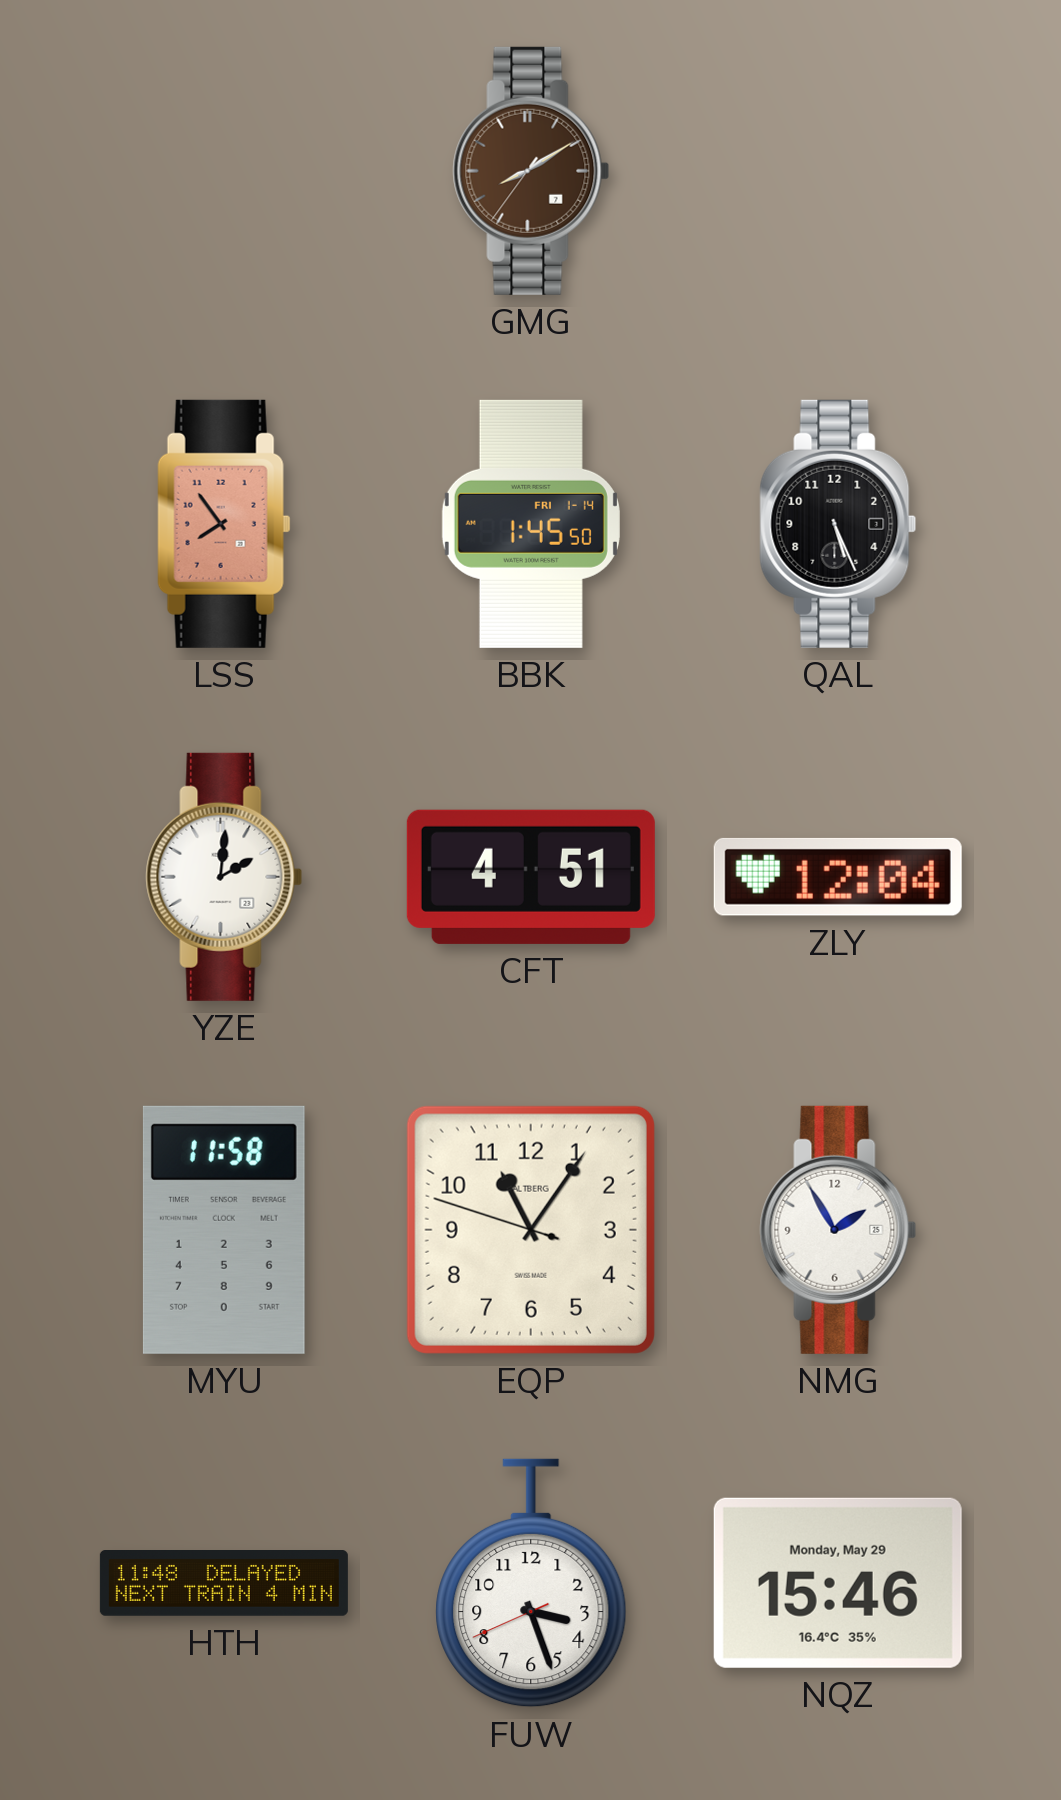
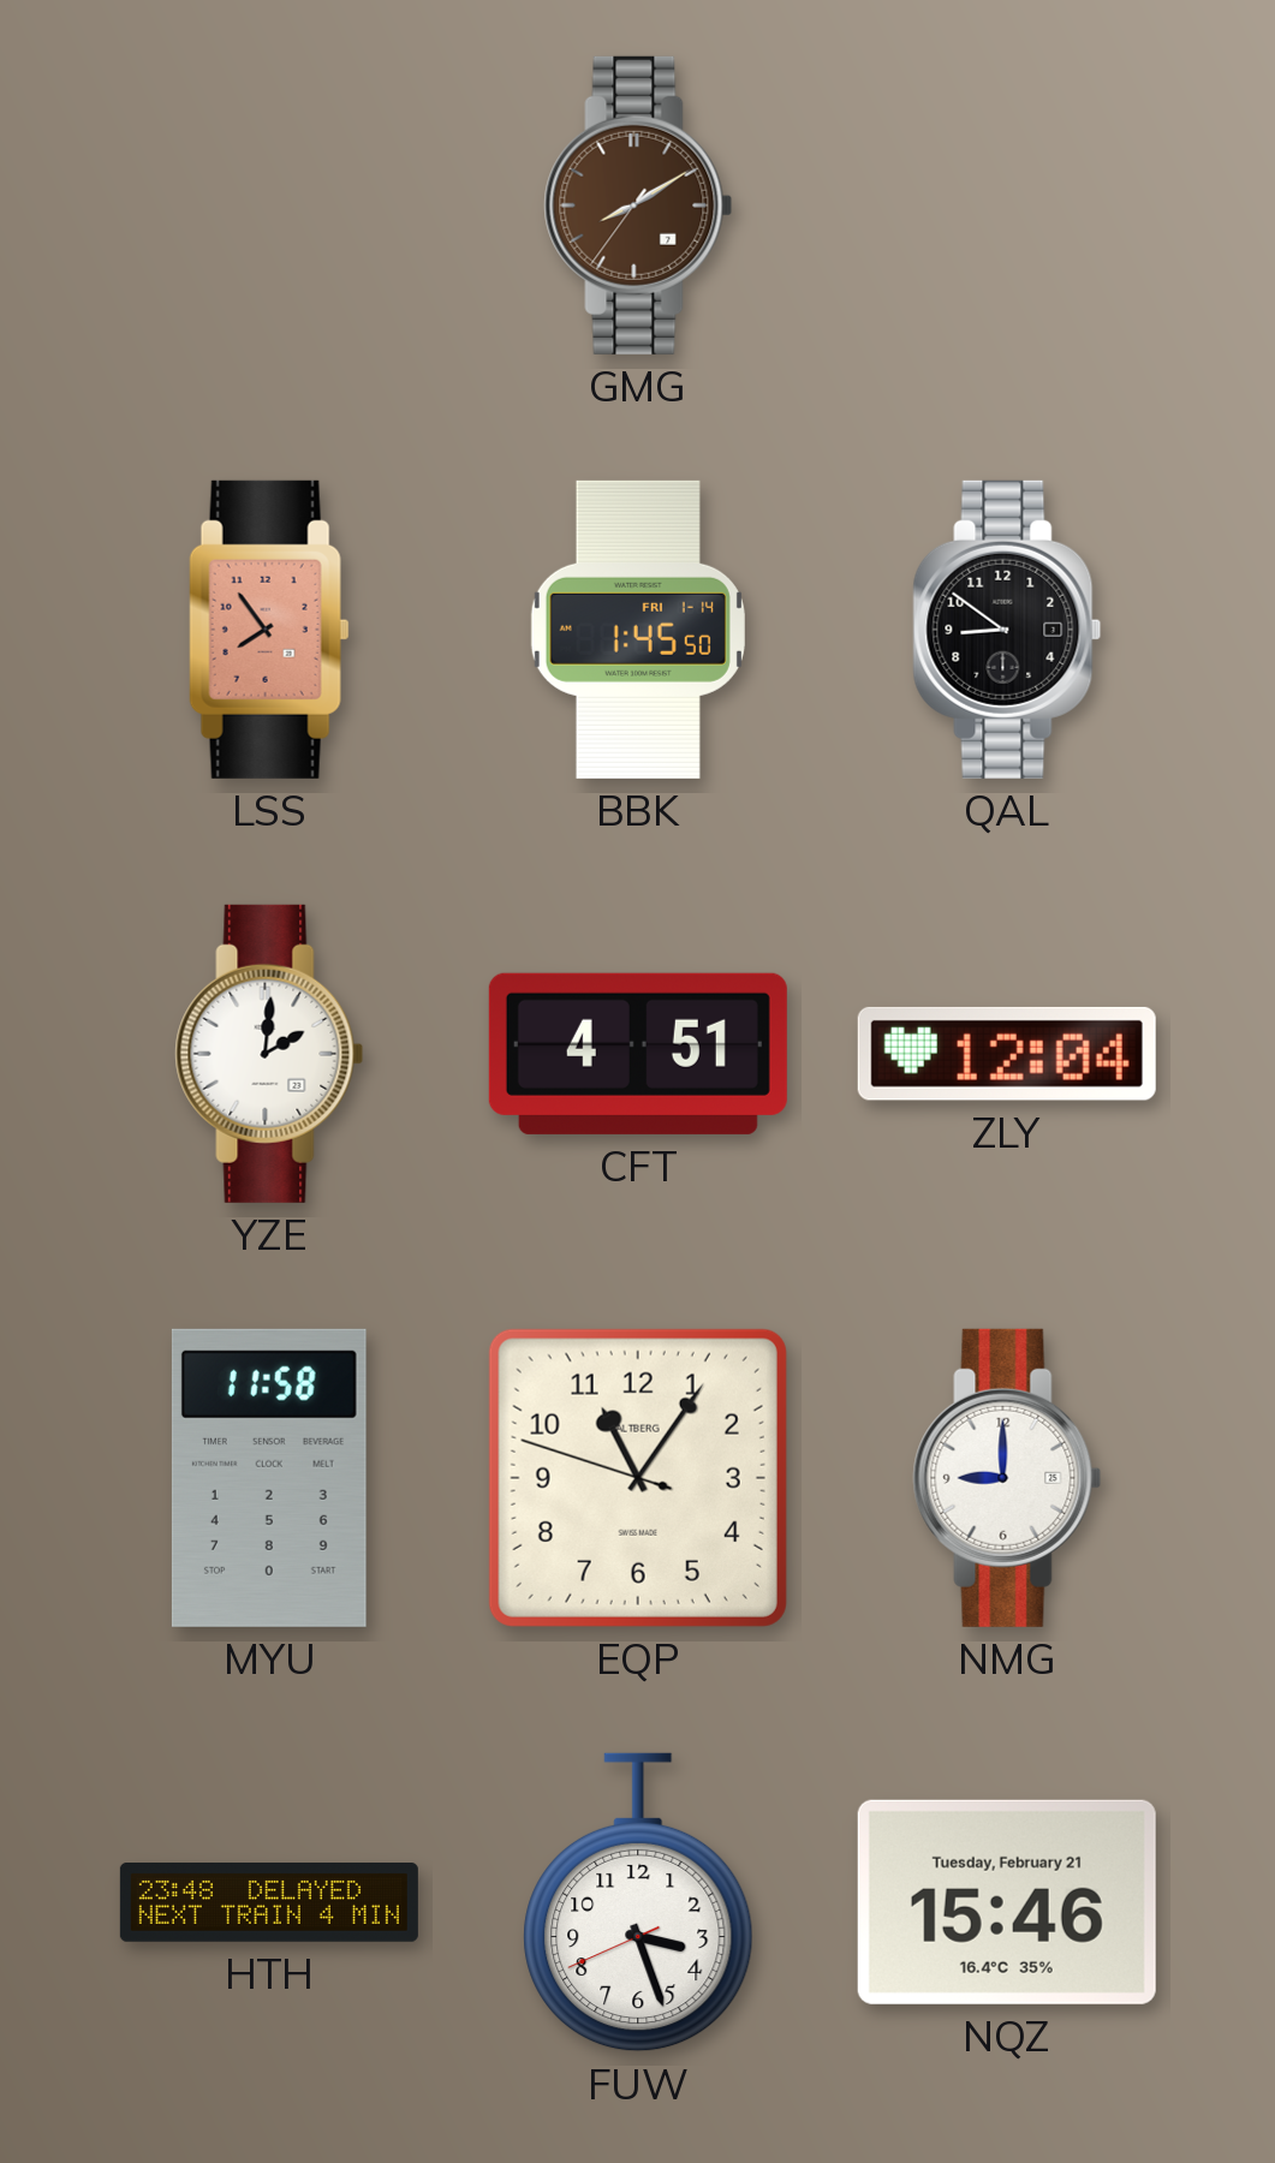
QAL: 5:26 -> 8:51 (1007, 630)
NMG: 1:55 -> 9:00 (1007, 1478)
HTH: 11:48 -> 23:48 (269, 1903)
NQZ date: Monday, May 29 -> Tuesday, February 21 (1007, 1902)
